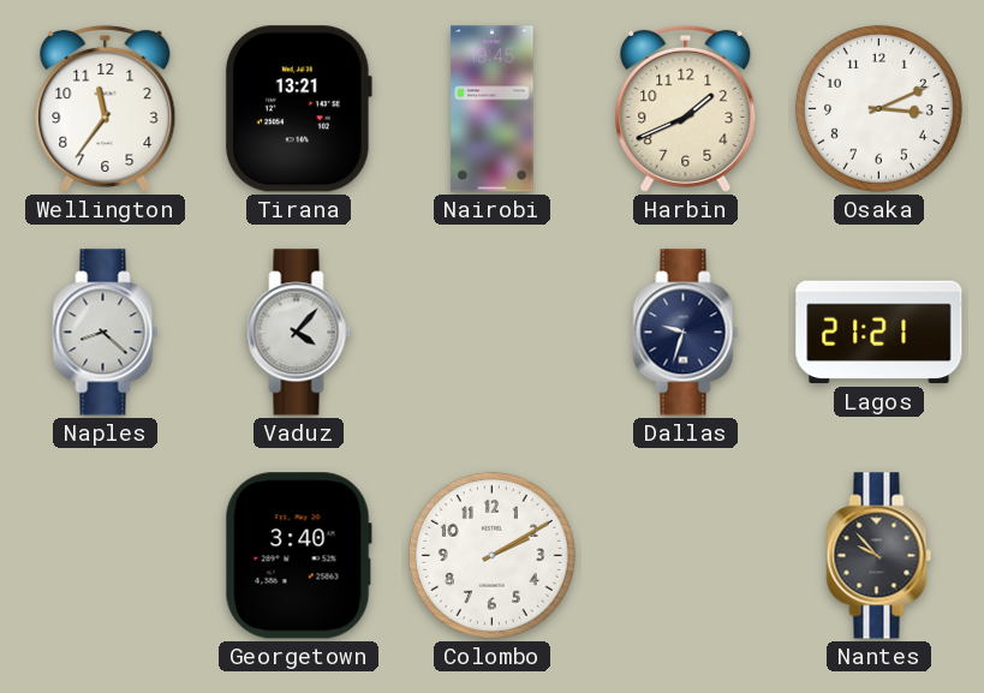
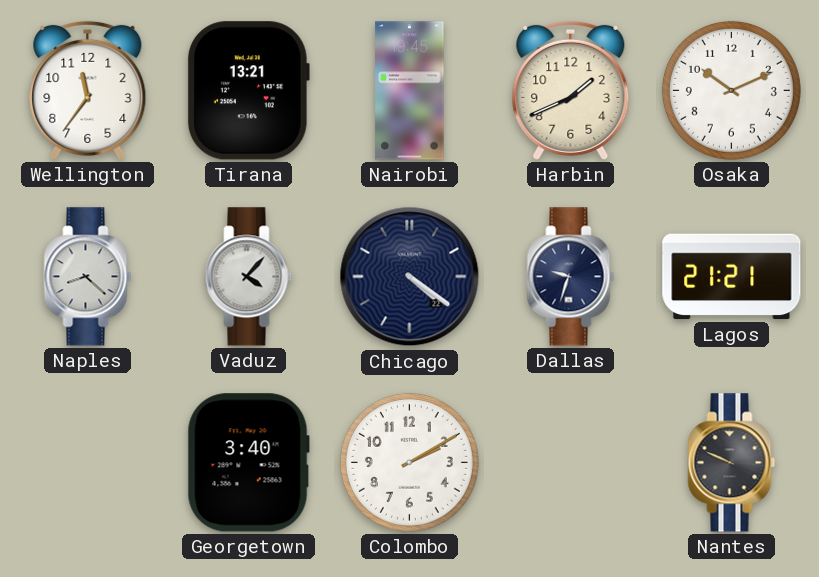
Osaka: 3:11 -> 10:11 (731, 90)
Chicago: none -> 4:21 (410, 277)
Nantes: 9:53 -> 9:49 (732, 463)
